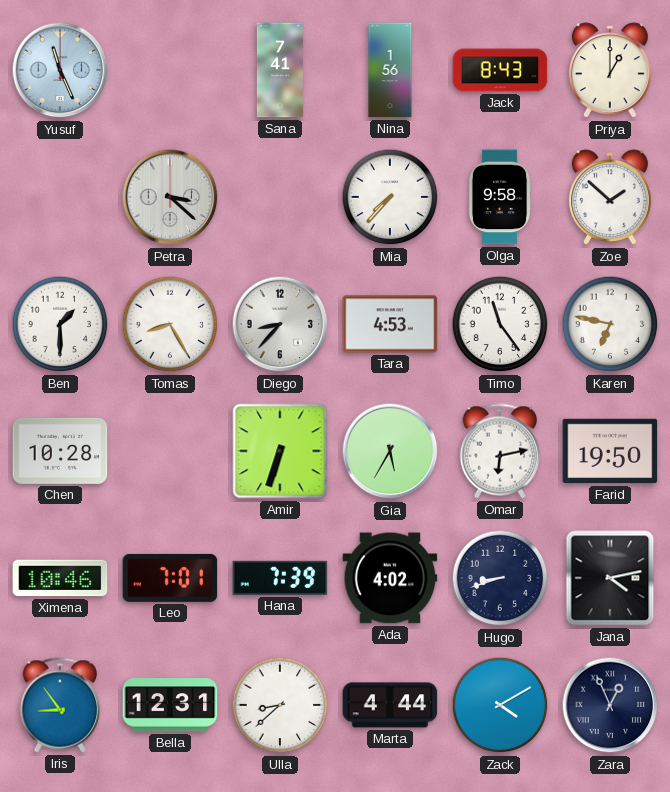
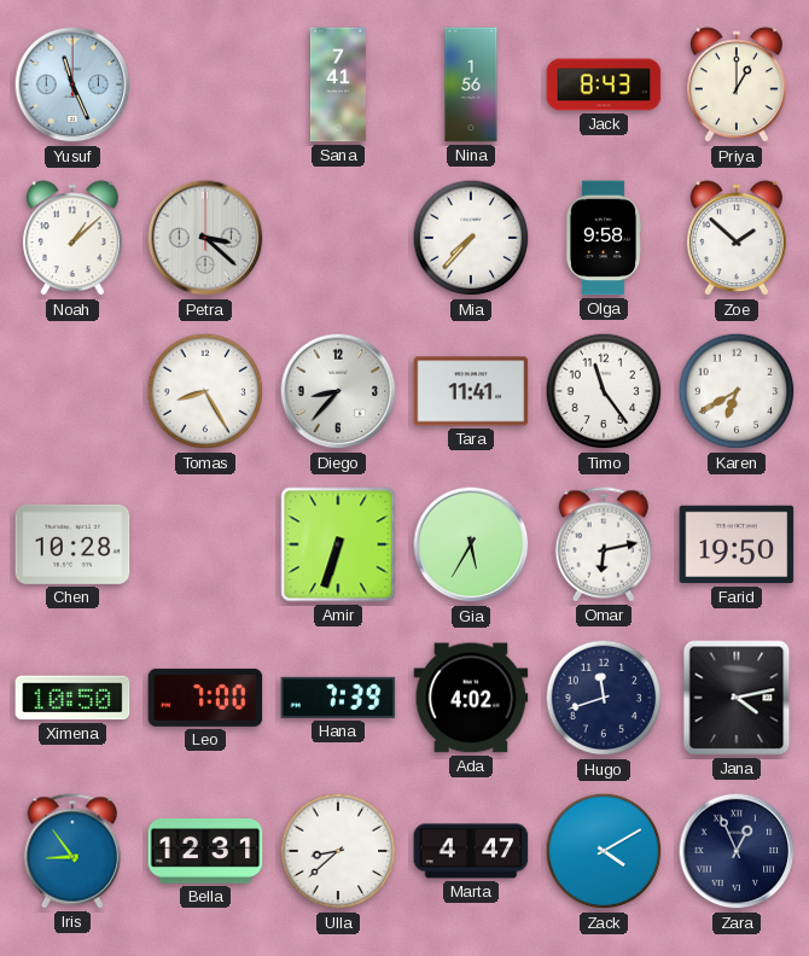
Noah: none -> 1:08 (72, 239)
Ben: 1:30 -> none (60, 324)
Tara: 4:53 -> 11:41 (471, 391)
Karen: 6:47 -> 6:40 (737, 391)
Ximena: 10:46 -> 10:50 (72, 698)
Leo: 7:01 -> 7:00 (205, 698)
Hugo: 8:42 -> 11:42 (604, 698)
Marta: 4:44 -> 4:47 (471, 851)
